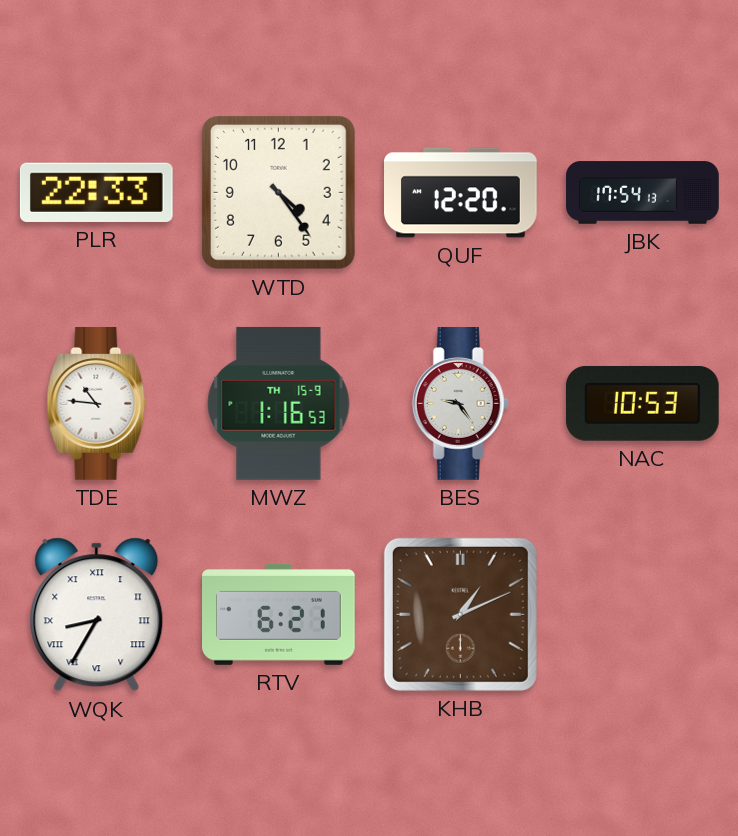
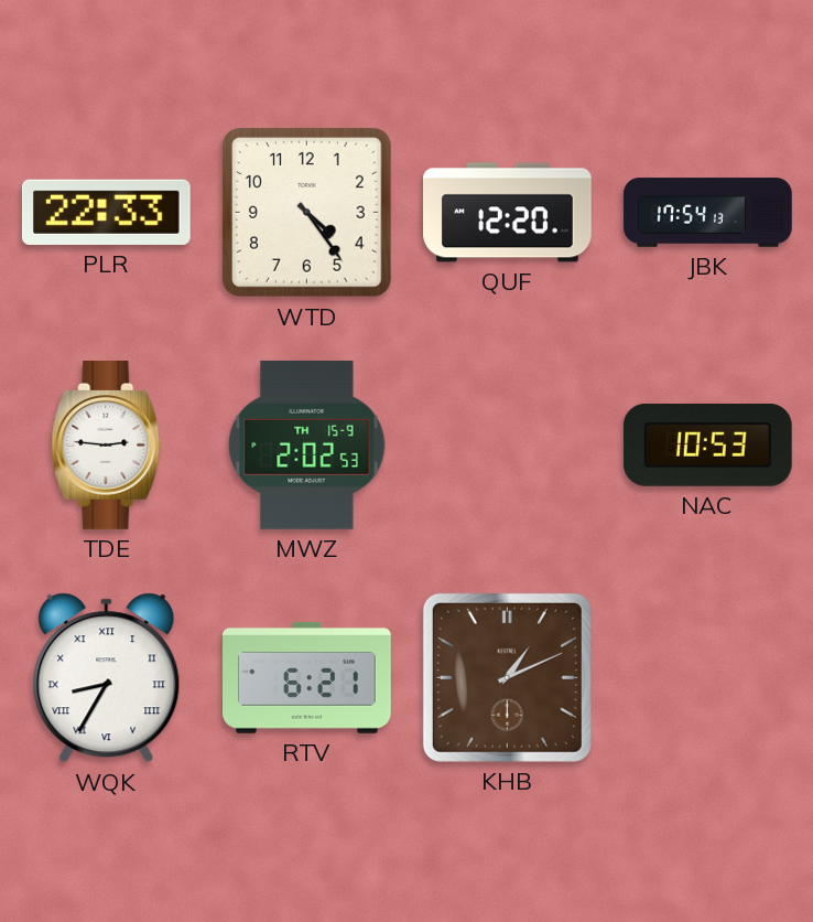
TDE: 10:46 -> 2:46 (107, 446)
MWZ: 1:16 -> 2:02 (307, 444)
BES: 9:24 -> none (460, 404)
